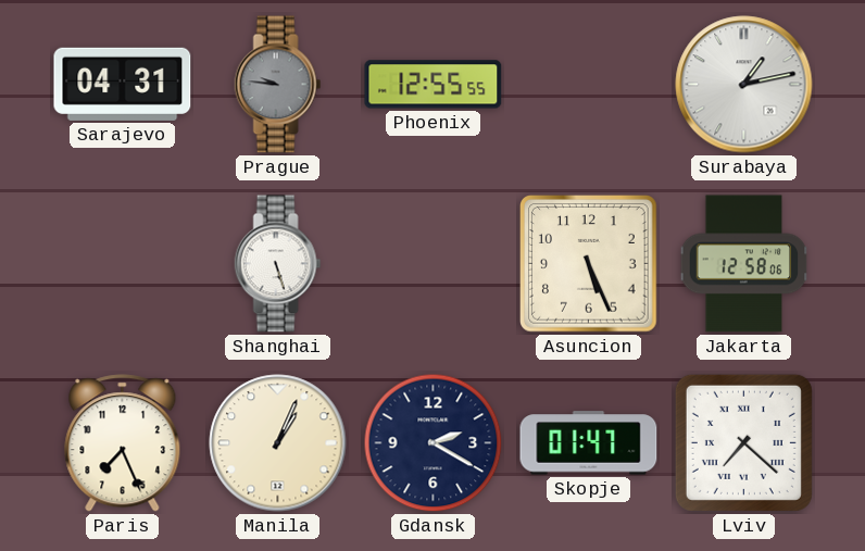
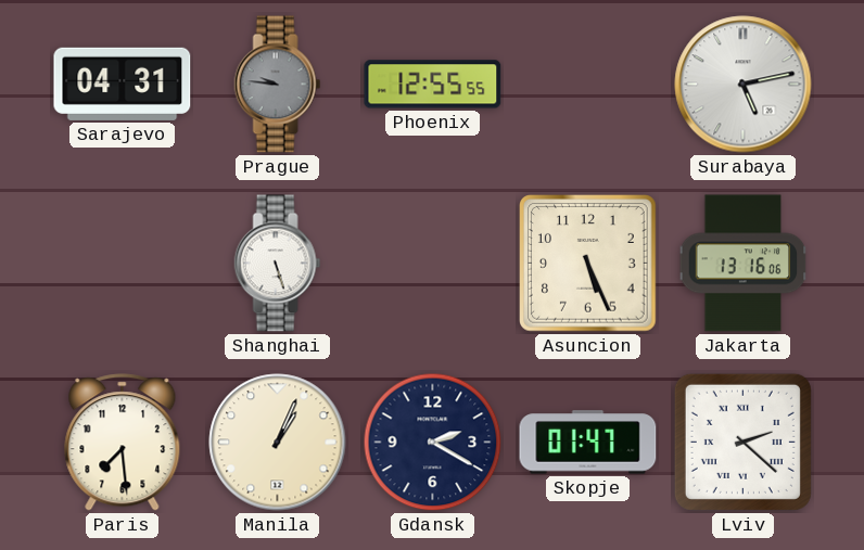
Surabaya: 1:13 -> 5:13 (744, 85)
Jakarta: 12:58 -> 13:16 (744, 264)
Paris: 7:26 -> 7:29 (123, 443)
Lviv: 7:22 -> 2:22 (742, 442)
